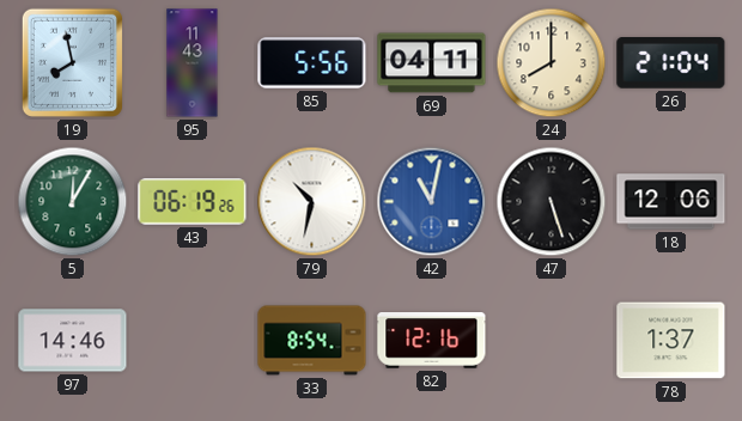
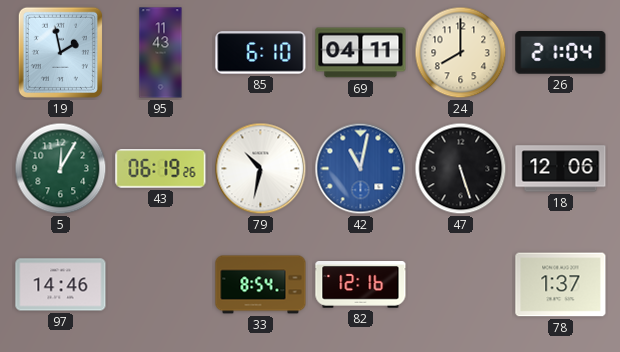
19: 7:58 -> 1:58 (60, 52)
85: 5:56 -> 6:10 (261, 53)
